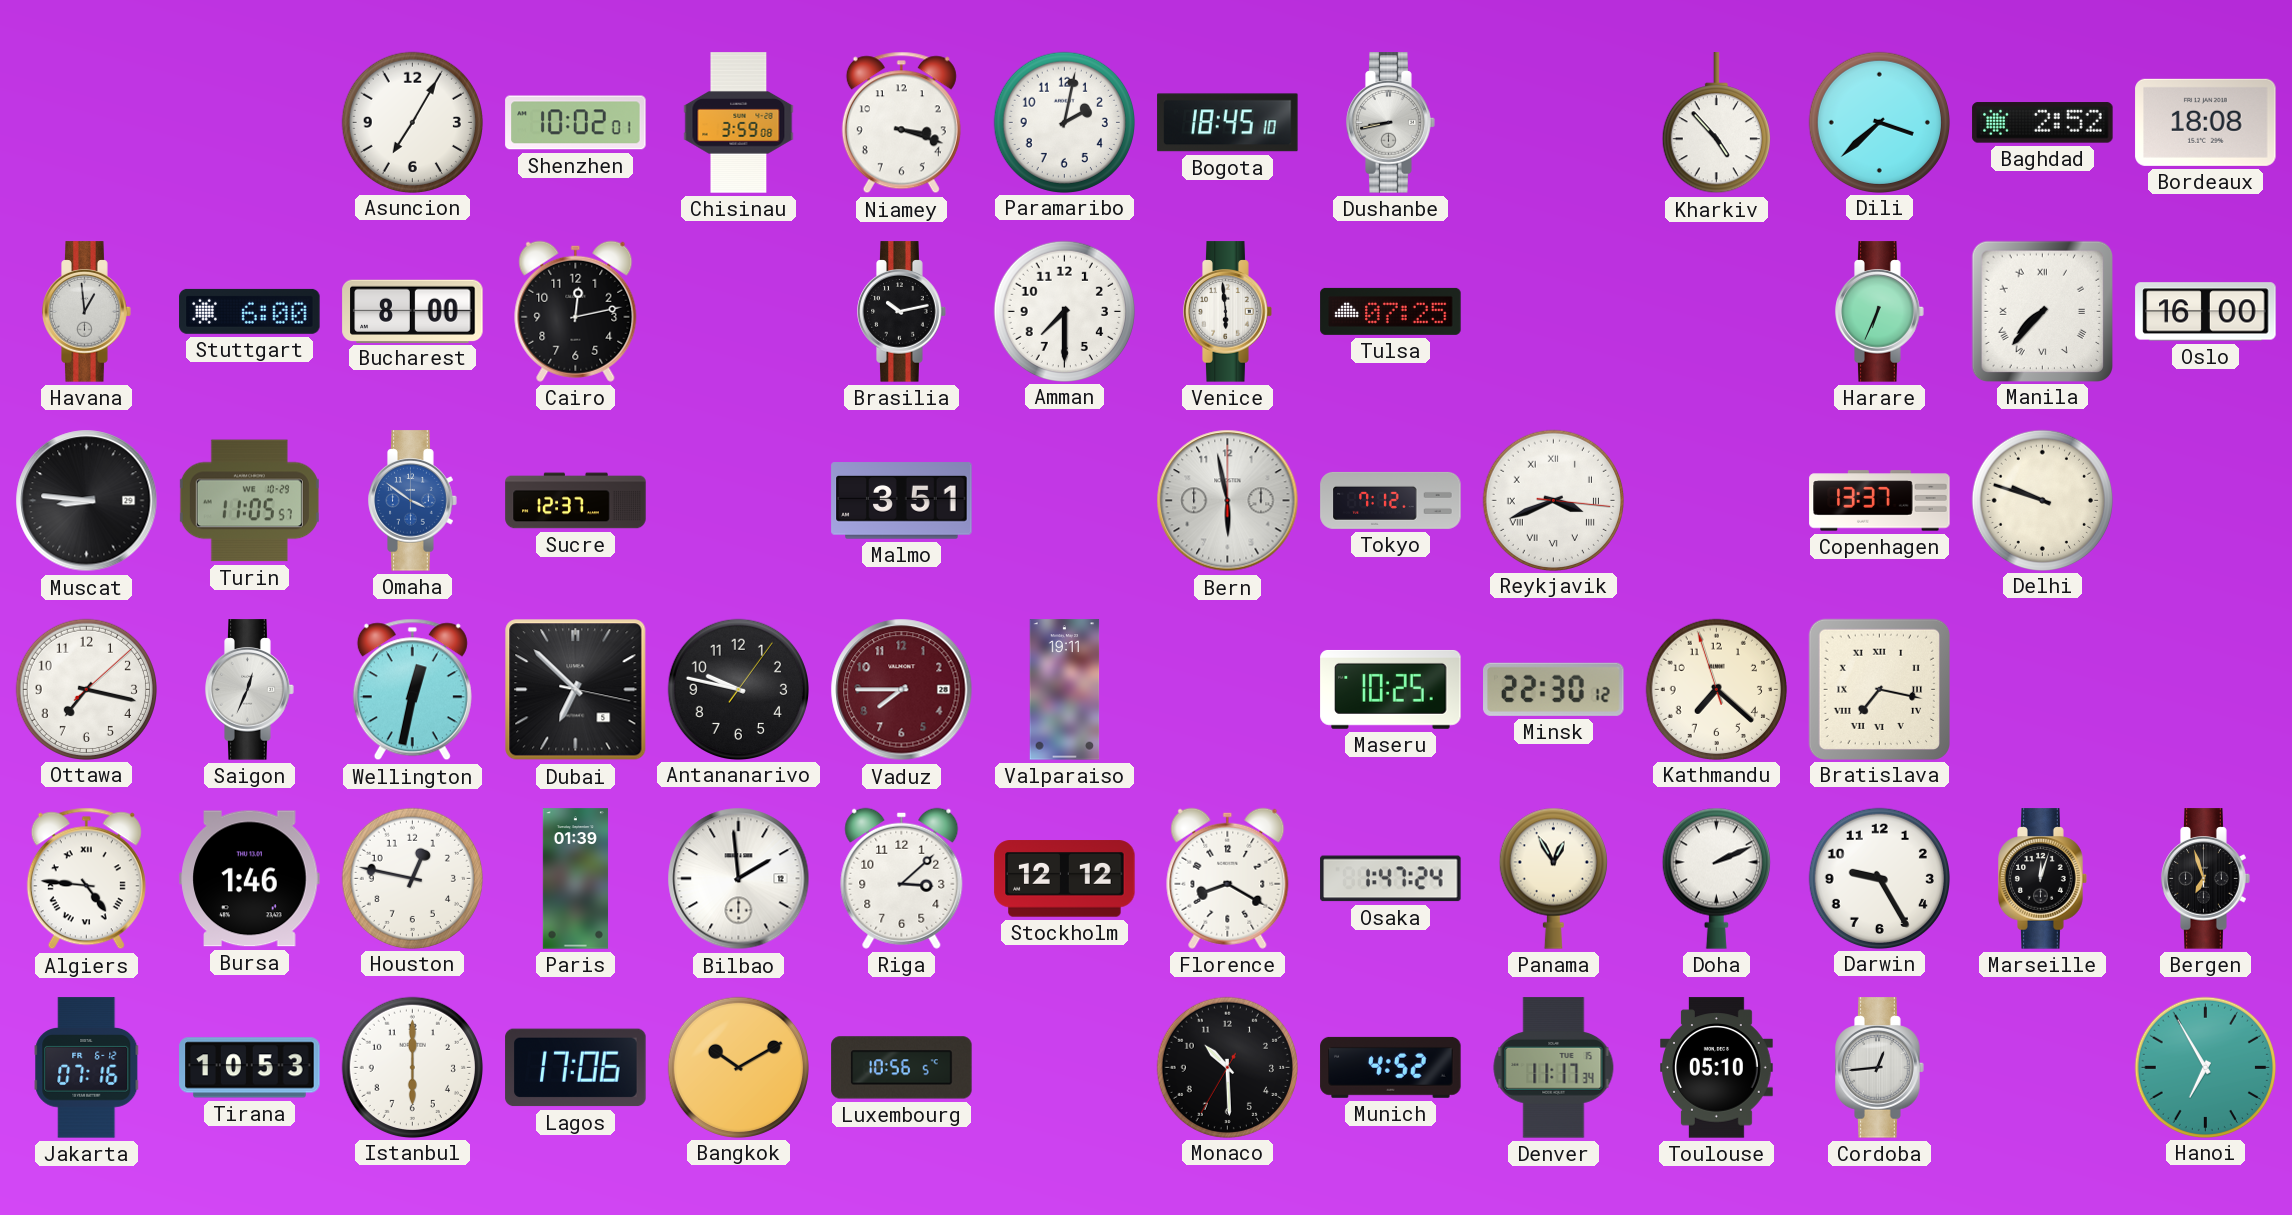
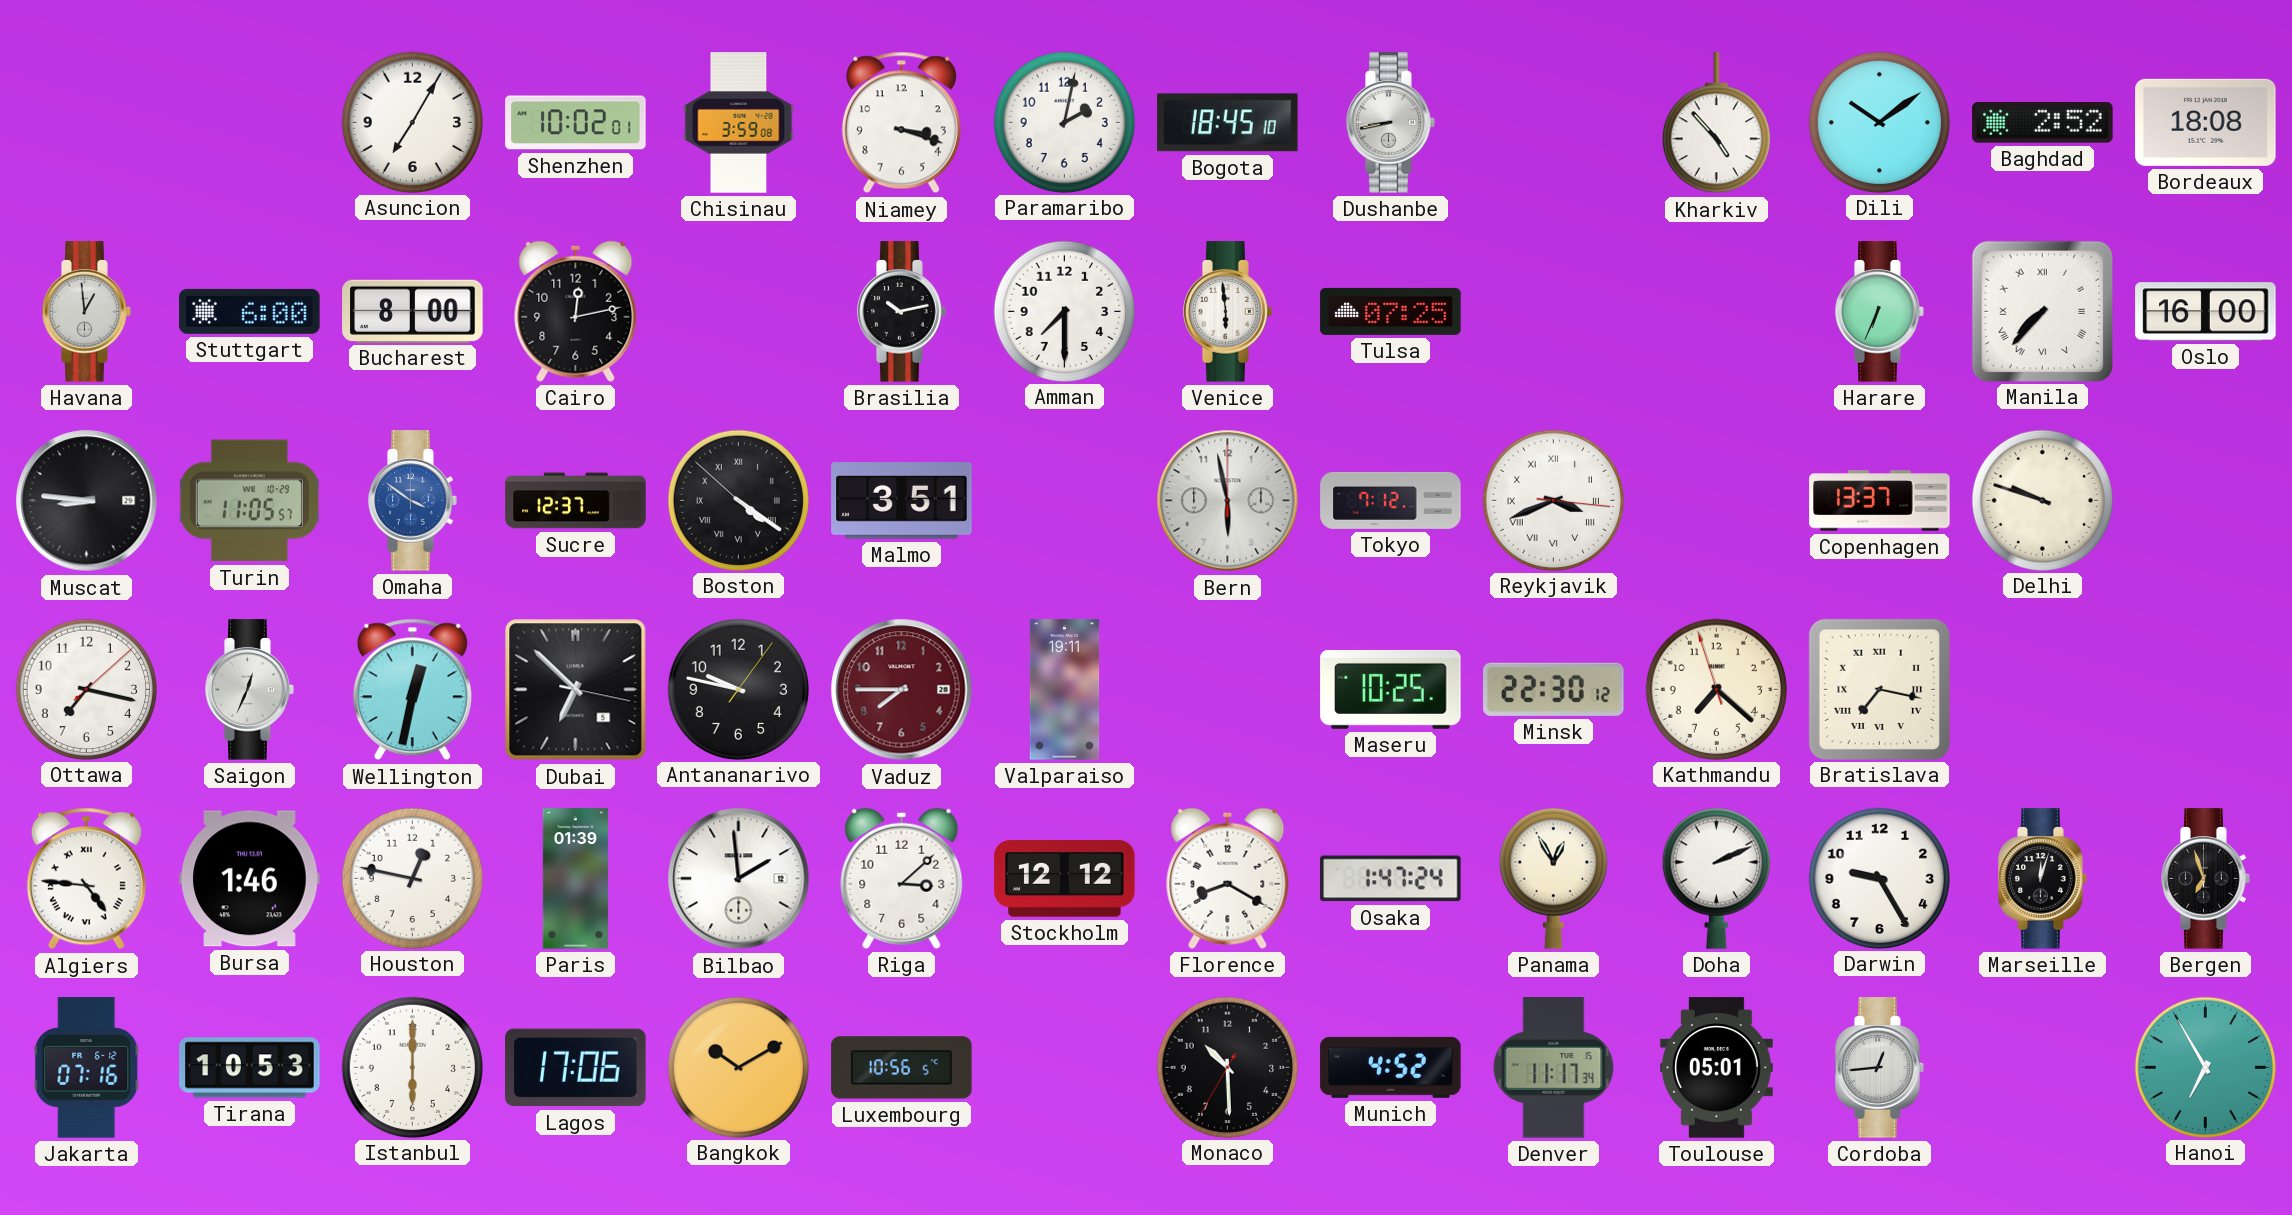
Dili: 3:38 -> 10:09 (1879, 122)
Boston: none -> 4:20 (738, 500)
Toulouse: 05:10 -> 05:01 (1717, 1068)
